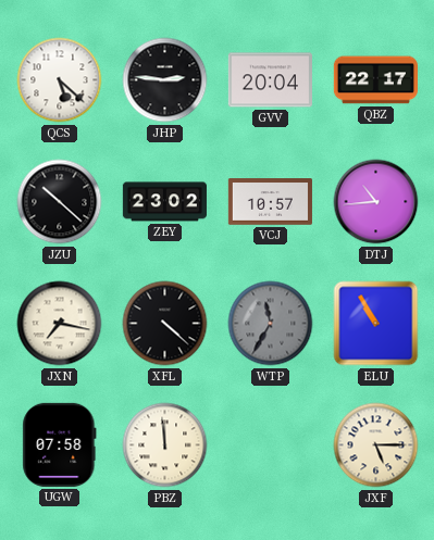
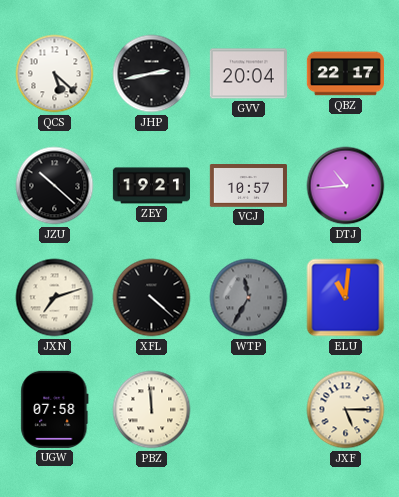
JHP: 2:46 -> 2:43 (152, 74)
ZEY: 23:02 -> 19:21 (151, 186)
JXN: 7:17 -> 7:12 (55, 298)
ELU: 10:55 -> 11:01 (346, 298)
